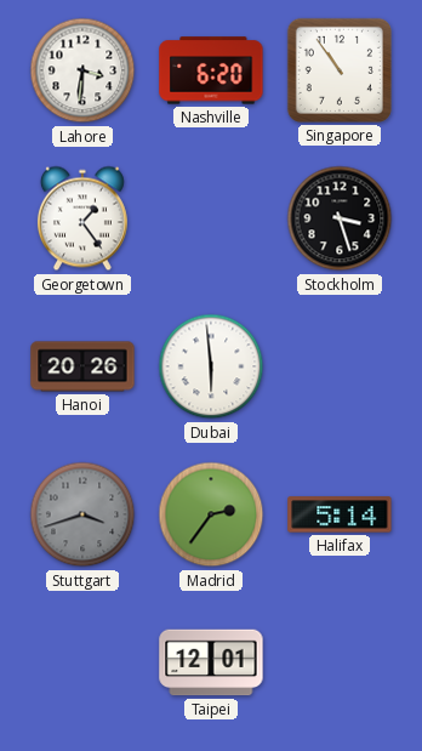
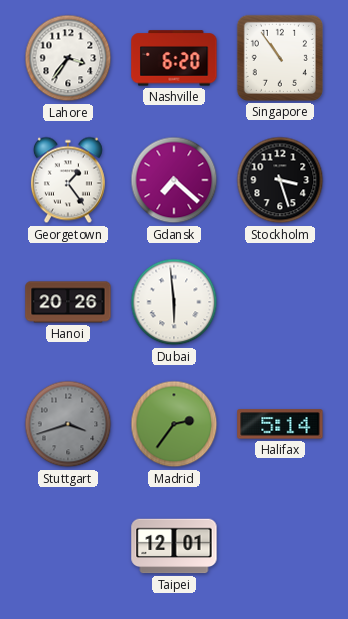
Lahore: 3:31 -> 3:36 (68, 58)
Gdansk: none -> 7:22 (174, 180)
